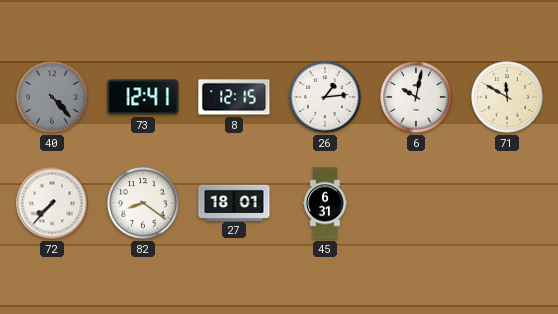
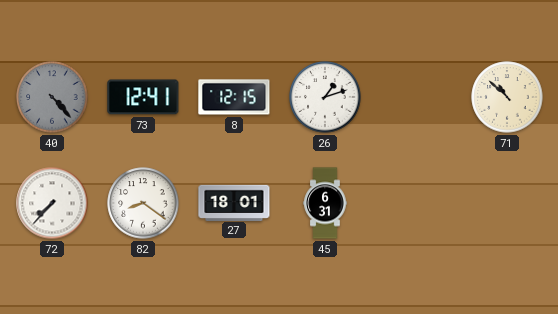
26: 1:14 -> 1:12 (325, 97)
6: 10:02 -> none (416, 97)
71: 11:50 -> 10:52 (507, 97)
